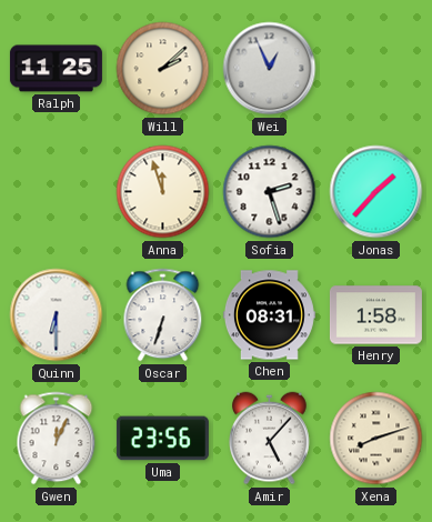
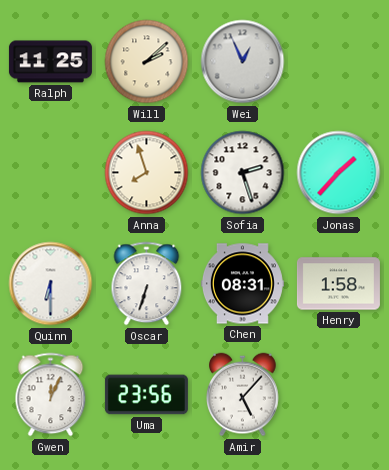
Anna: 11:57 -> 7:57 (147, 173)
Xena: 8:12 -> none (376, 439)
